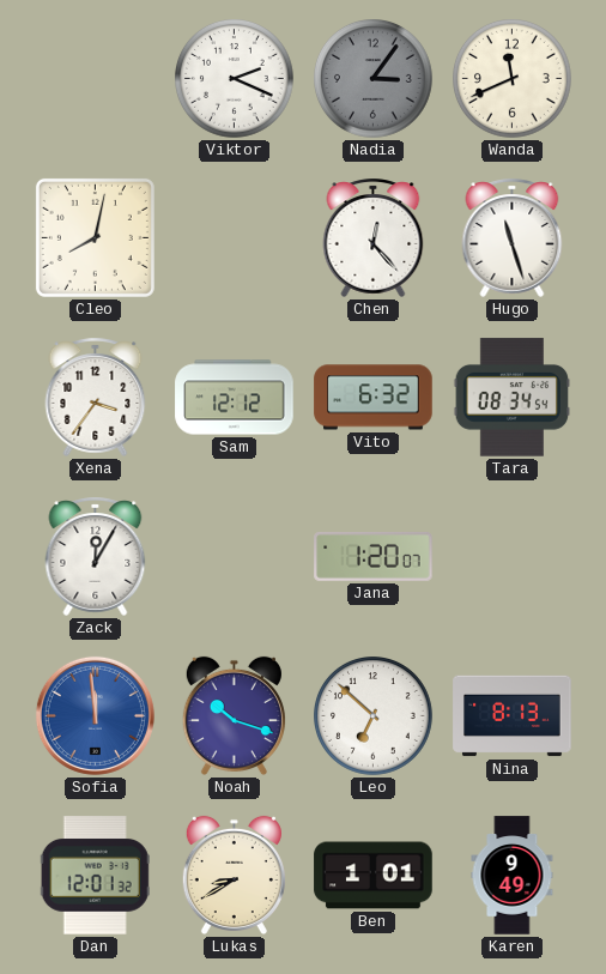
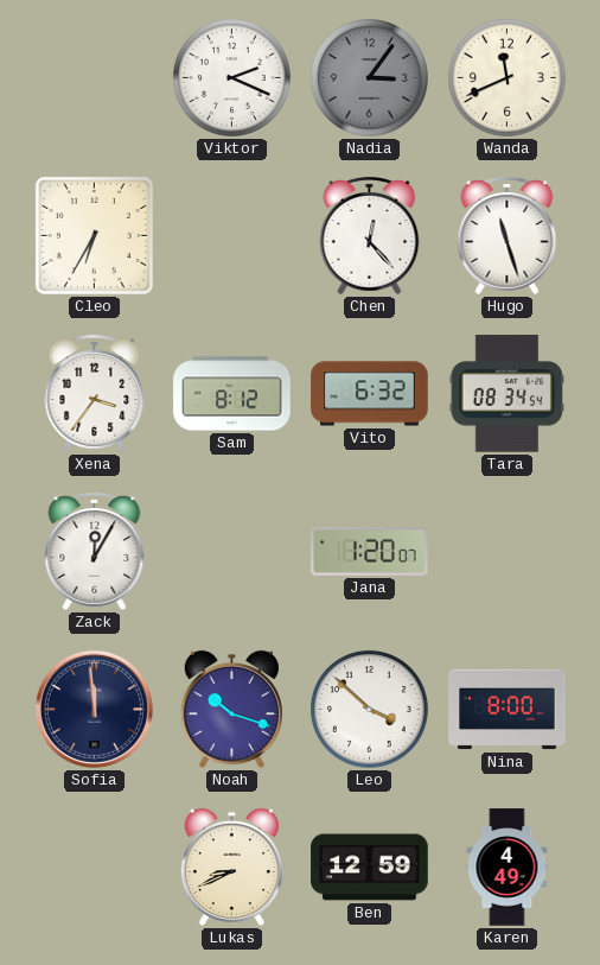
Cleo: 8:02 -> 6:35 (94, 235)
Sam: 12:12 -> 8:12 (232, 394)
Sofia dial: blue -> navy (94, 709)
Leo: 6:52 -> 3:52 (370, 710)
Nina: 8:13 -> 8:00 (508, 710)
Dan: 12:01 -> none (95, 876)
Lukas: 8:40 -> 8:41 (231, 868)
Ben: 1:01 -> 12:59 (370, 868)
Karen: 9:49 -> 4:49 (508, 868)
